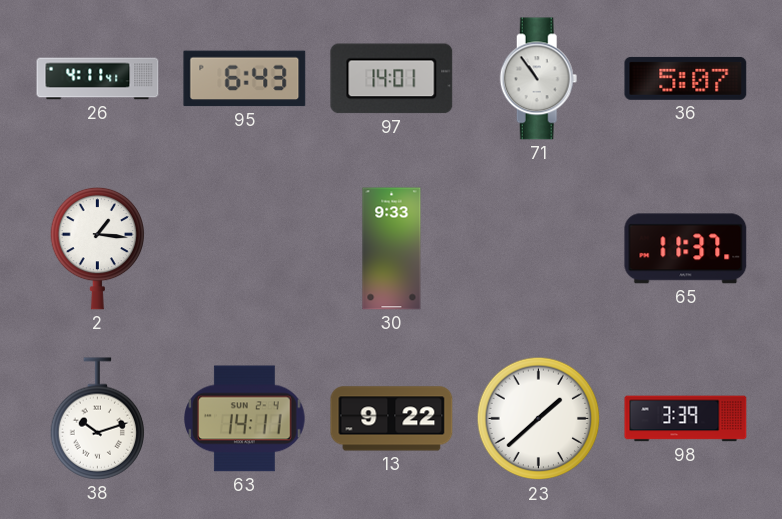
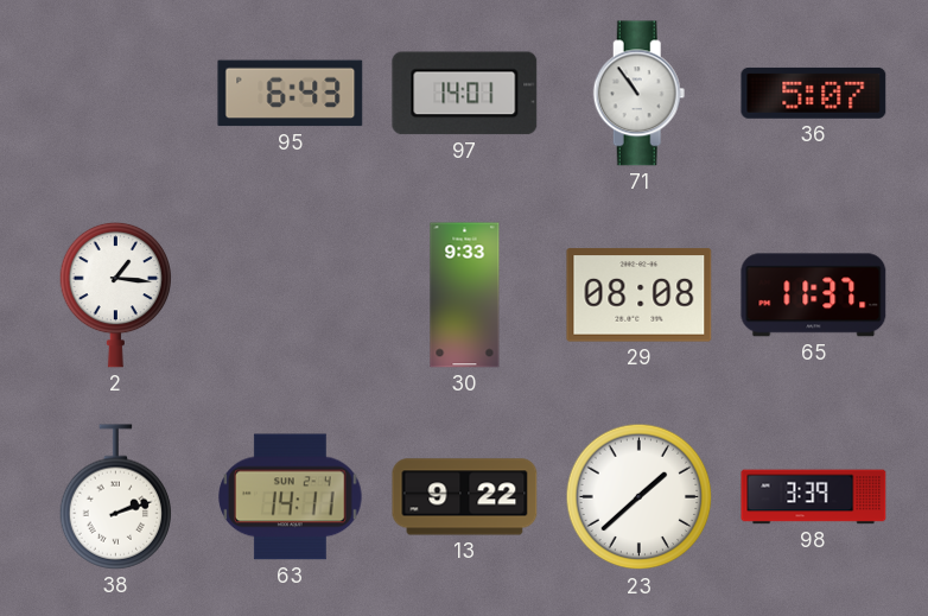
26: 4:11 -> none (98, 79)
29: none -> 08:08 (640, 296)
38: 10:12 -> 2:12 (116, 497)
